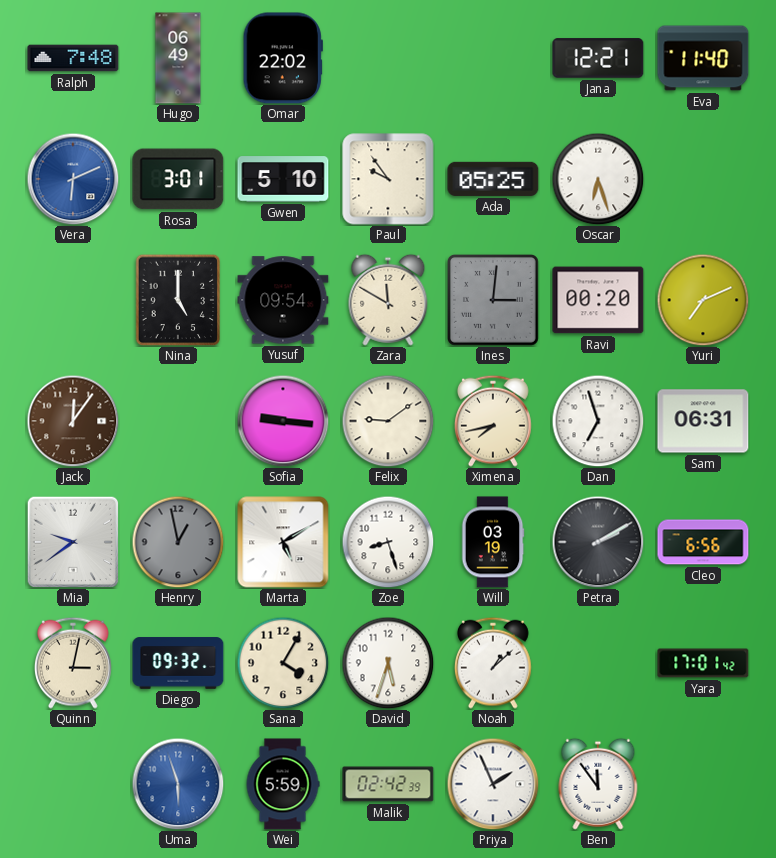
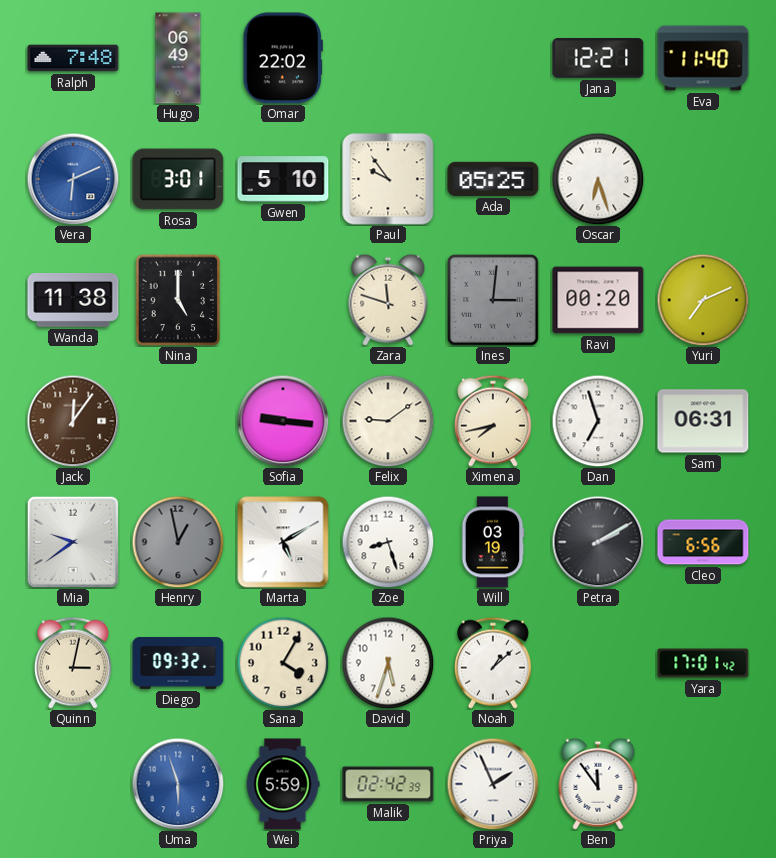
Wanda: none -> 11:38 (73, 300)
Yusuf: 09:54 -> none (283, 300)
Zara: 11:50 -> 11:48 (388, 300)
